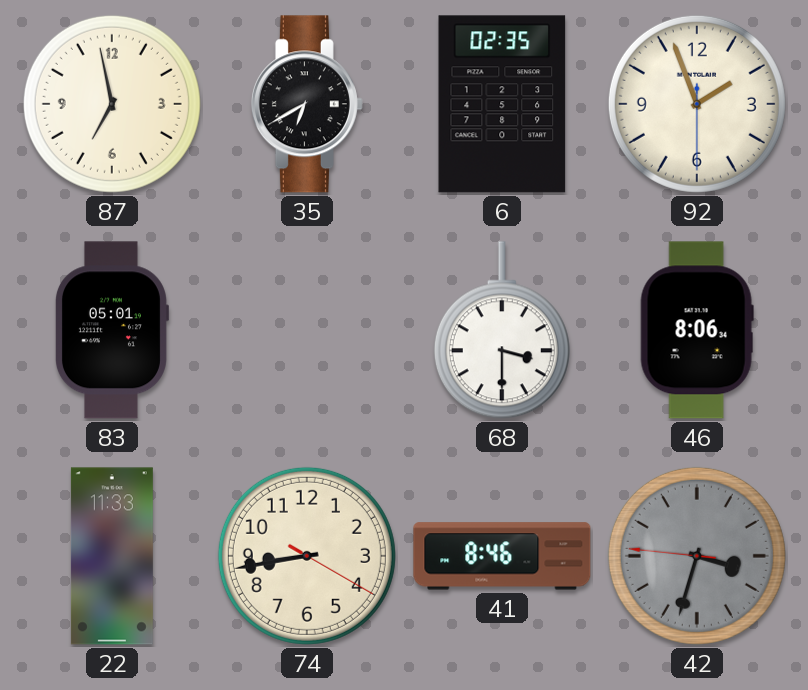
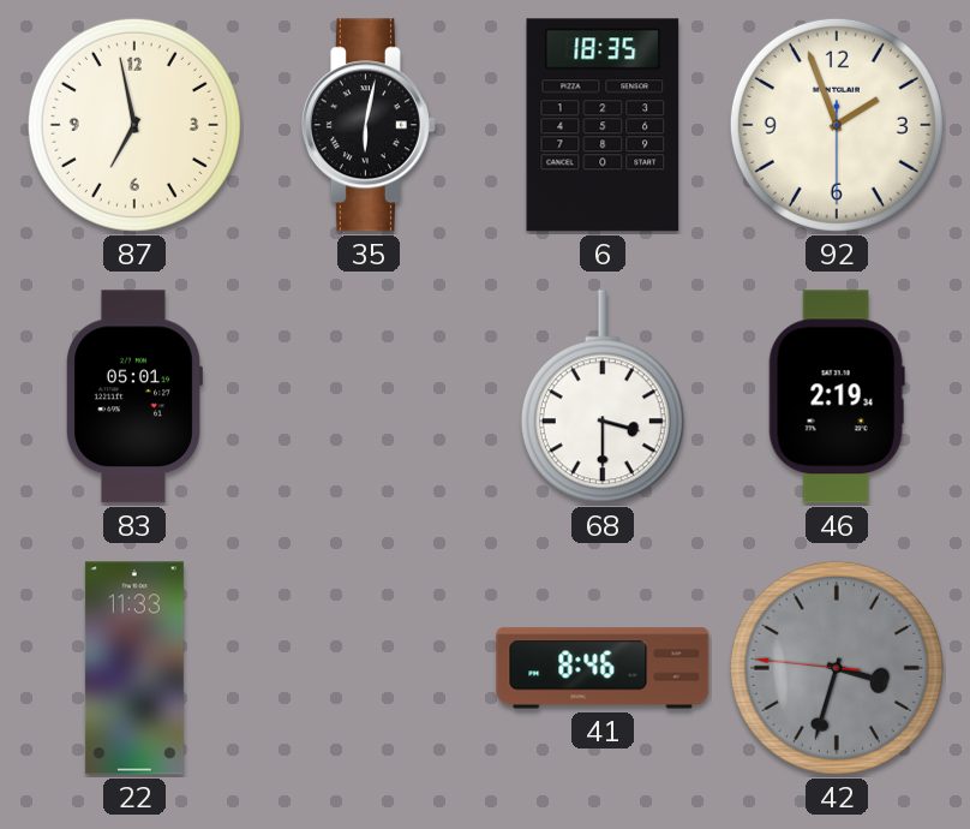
35: 6:40 -> 6:02 (369, 125)
6: 02:35 -> 18:35 (603, 125)
46: 8:06 -> 2:19 (837, 396)
74: 8:43 -> none (307, 556)
